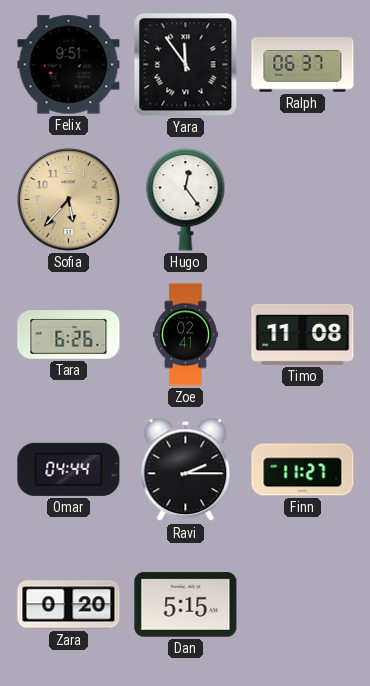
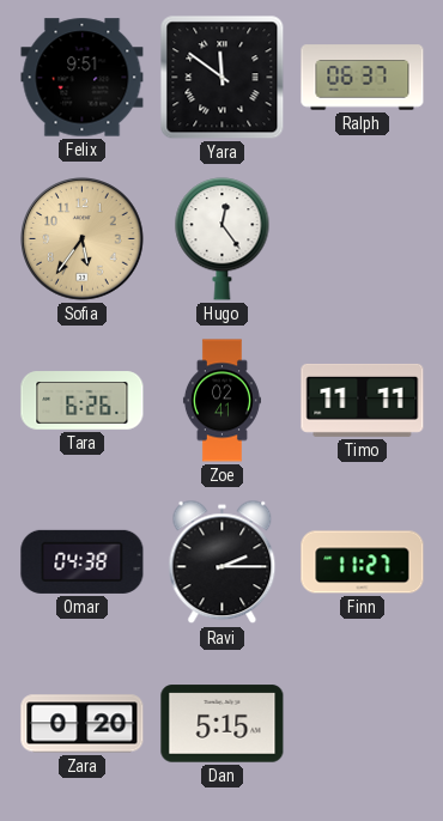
Yara: 11:54 -> 11:51 (223, 78)
Sofia: 5:37 -> 5:36 (83, 239)
Timo: 11:08 -> 11:11 (363, 400)
Omar: 04:44 -> 04:38 (83, 561)
